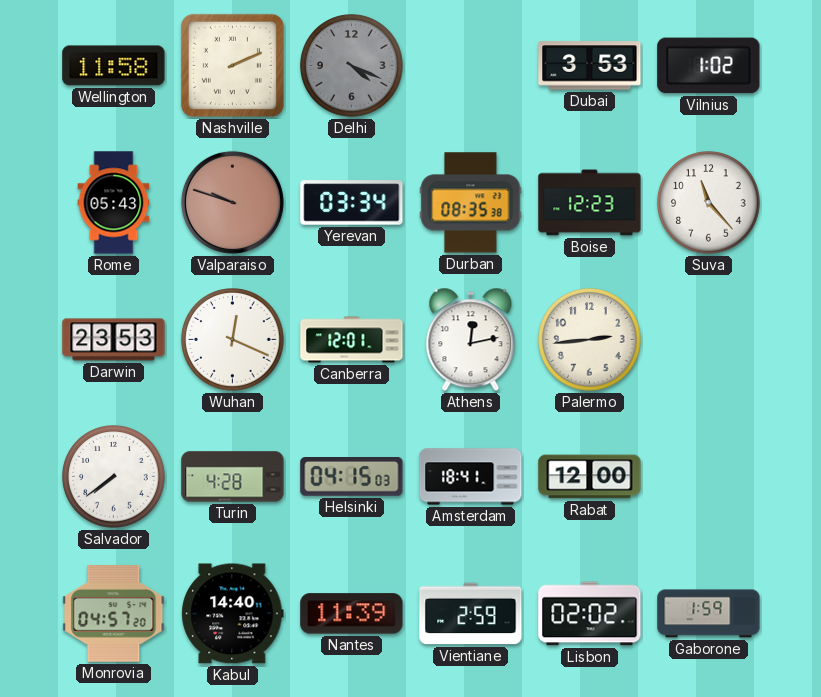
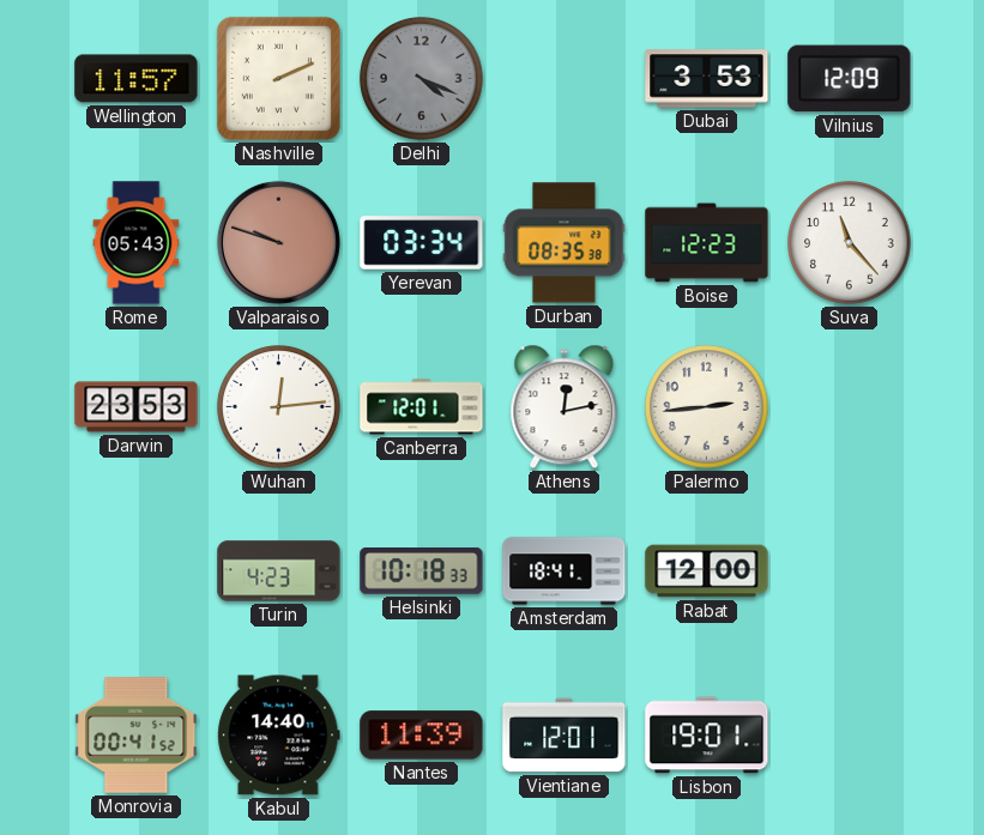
Wellington: 11:58 -> 11:57 (137, 79)
Vilnius: 1:02 -> 12:09 (850, 79)
Wuhan: 12:19 -> 12:14 (279, 407)
Salvador: 7:39 -> none (114, 477)
Turin: 4:28 -> 4:23 (279, 571)
Helsinki: 04:15 -> 10:18 (422, 571)
Monrovia: 04:57 -> 00:41 (137, 736)
Vientiane: 2:59 -> 12:01 (565, 736)
Lisbon: 02:02 -> 19:01 (707, 736)
Gaborone: 1:59 -> none (709, 614)
